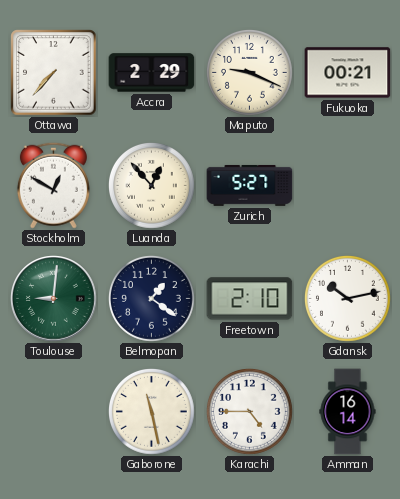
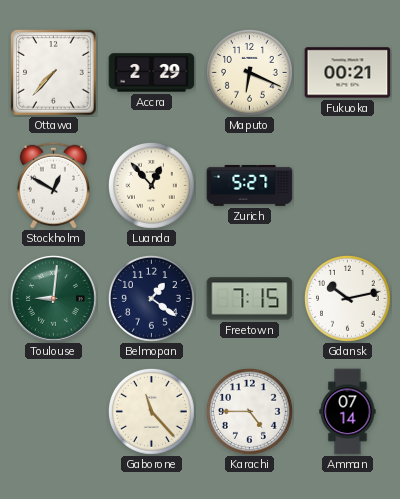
Maputo: 9:19 -> 6:19 (250, 73)
Freetown: 2:10 -> 7:15 (250, 299)
Gaborone: 11:28 -> 11:23 (152, 412)
Amman: 16:14 -> 07:14 (348, 412)
